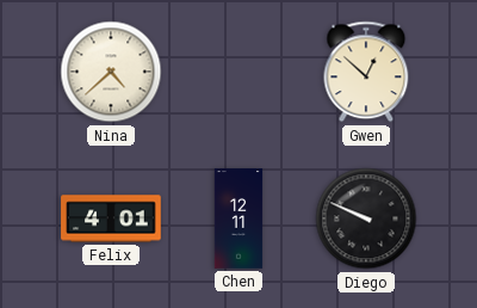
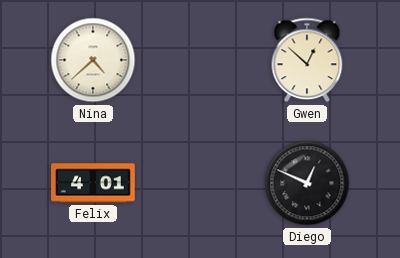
Chen: 12:11 -> none (238, 218)
Diego: 9:49 -> 12:49 (307, 183)
